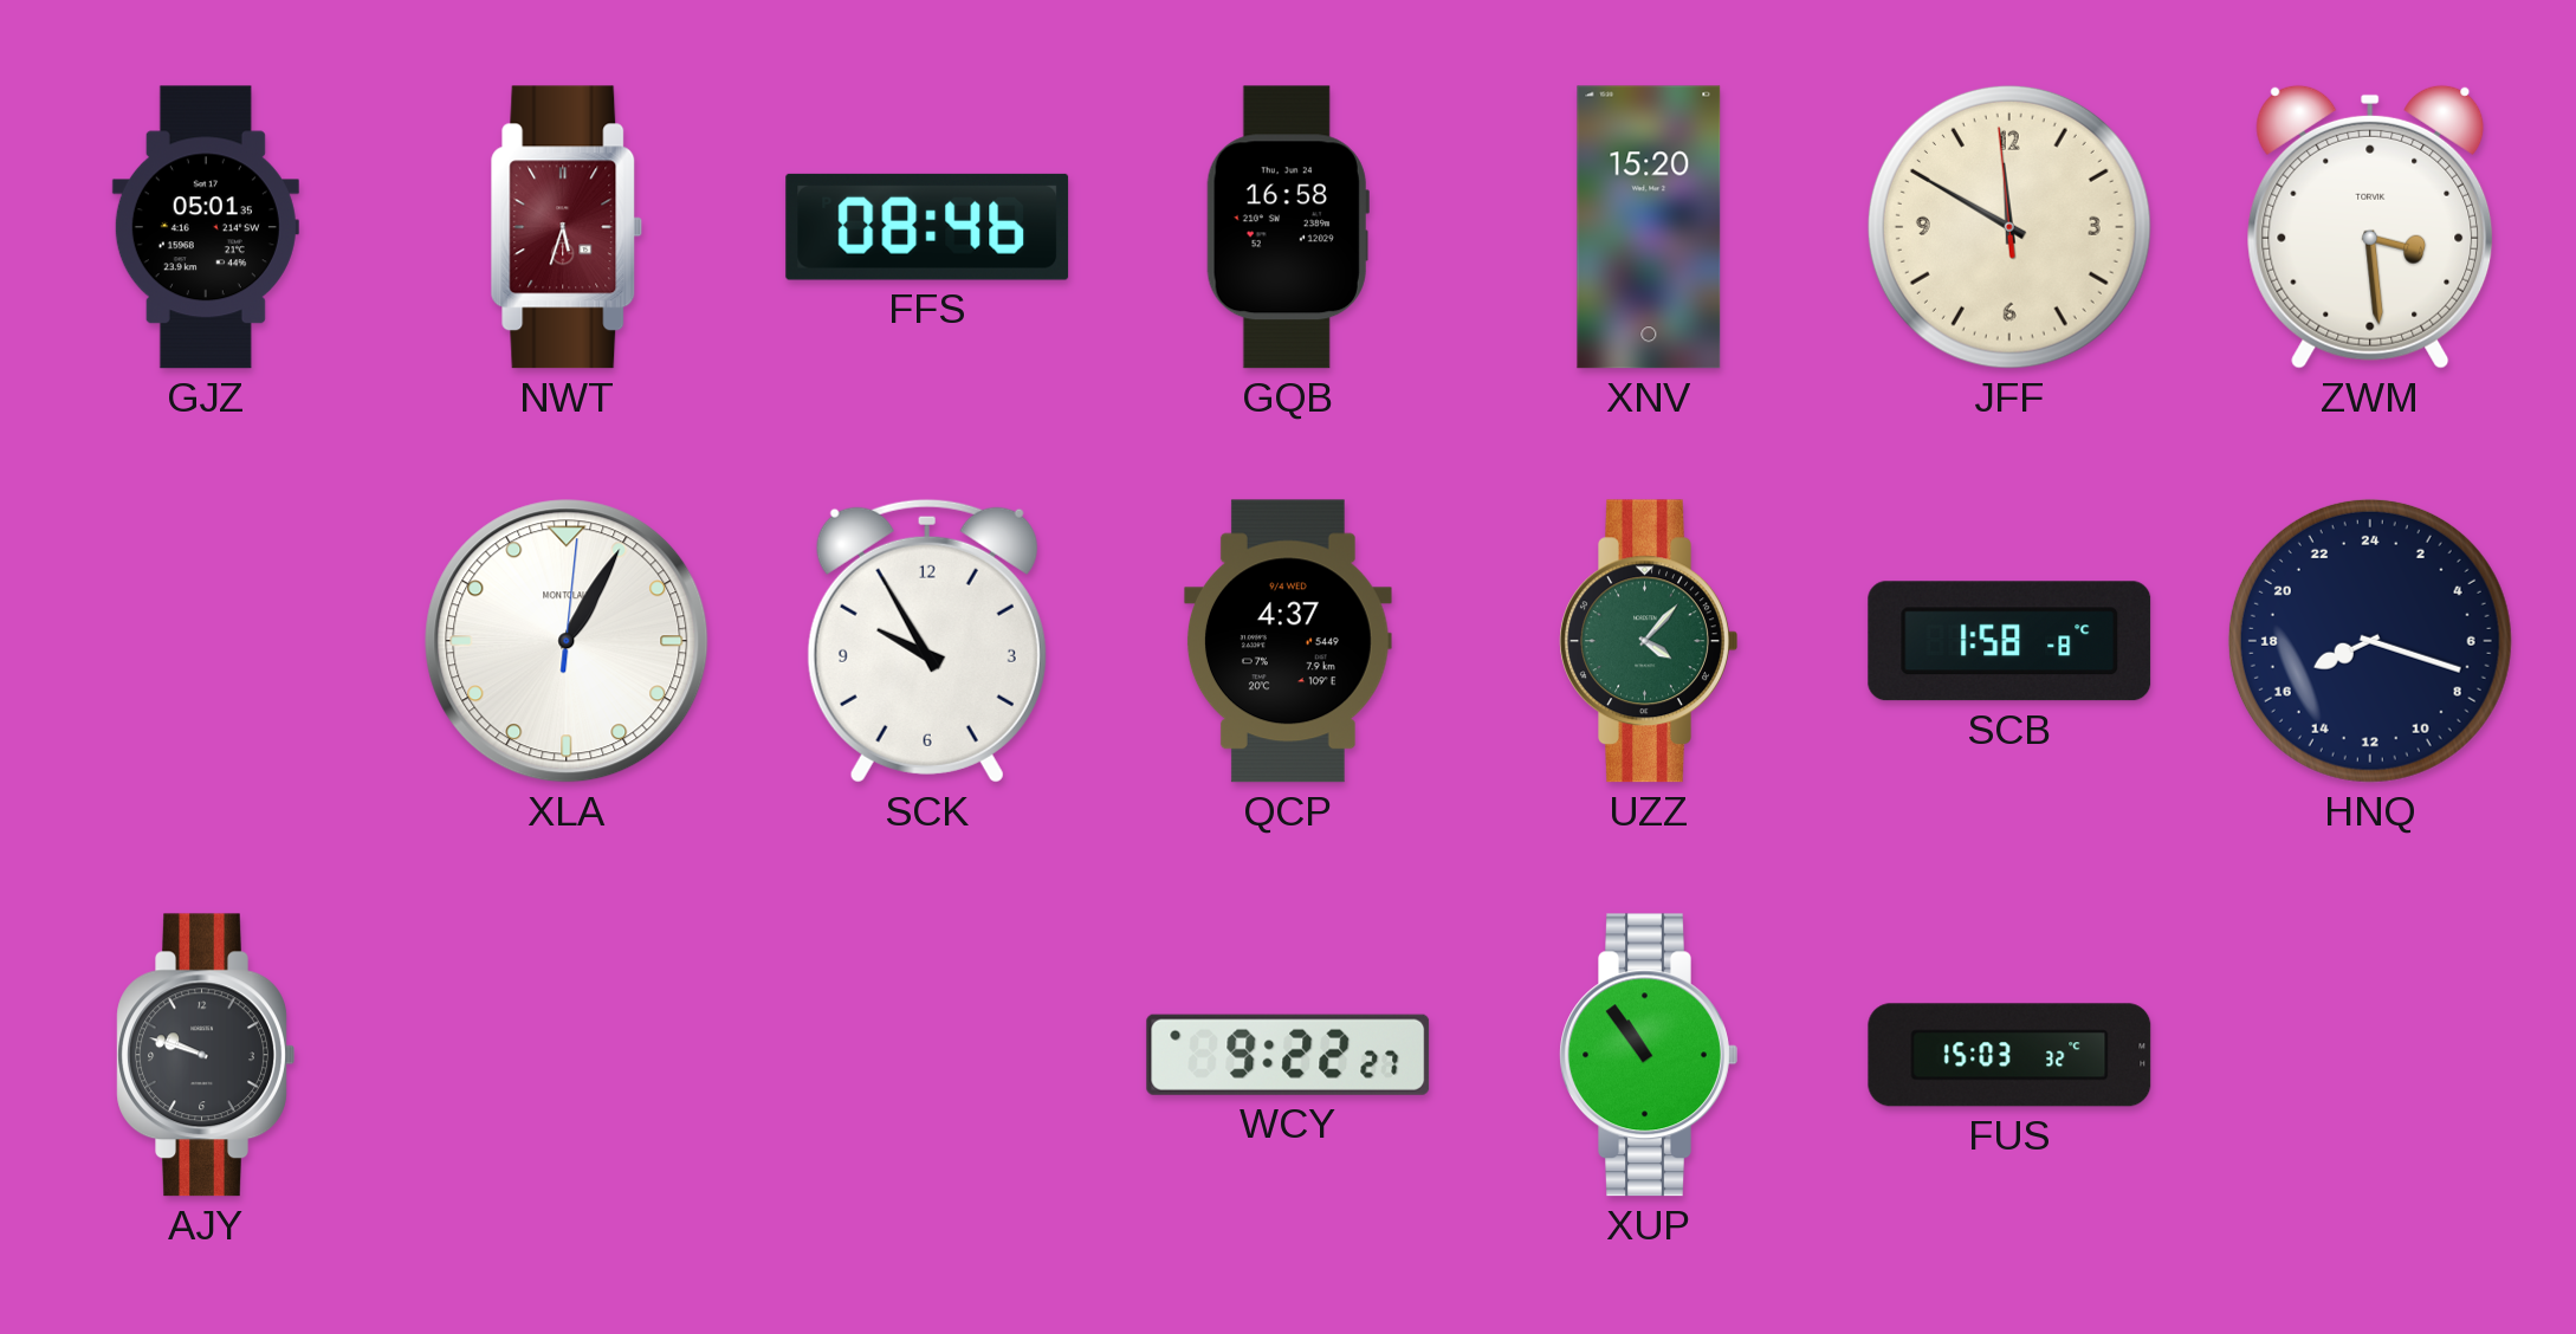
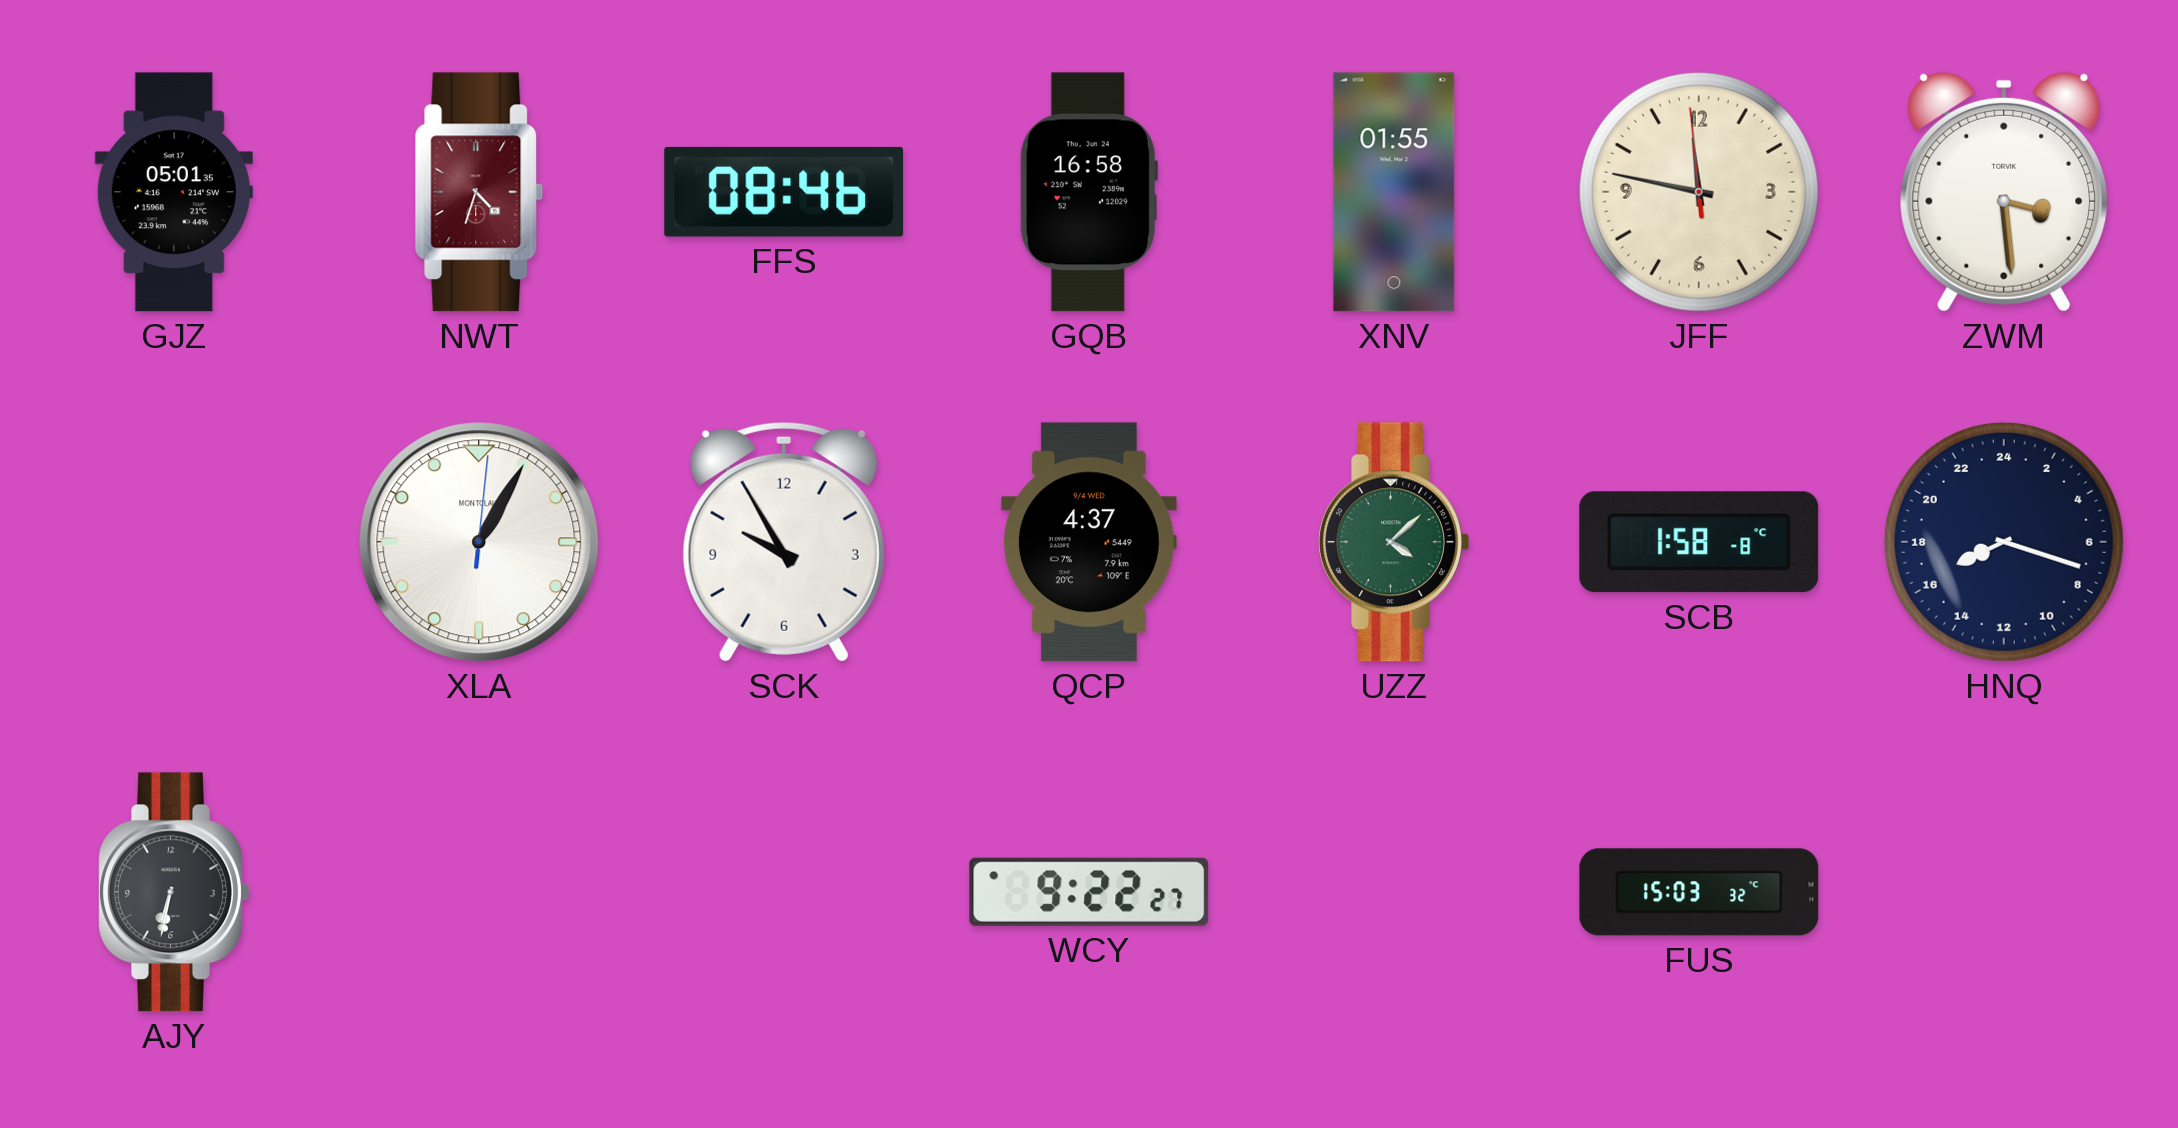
NWT: 5:33 -> 4:33 (479, 192)
XNV: 15:20 -> 01:55 (1394, 192)
JFF: 11:49 -> 11:46 (1699, 192)
UZZ: 4:07 -> 4:08 (1394, 542)
AJY: 9:48 -> 6:32 (174, 892)
XUP: 10:54 -> none (1649, 1055)
